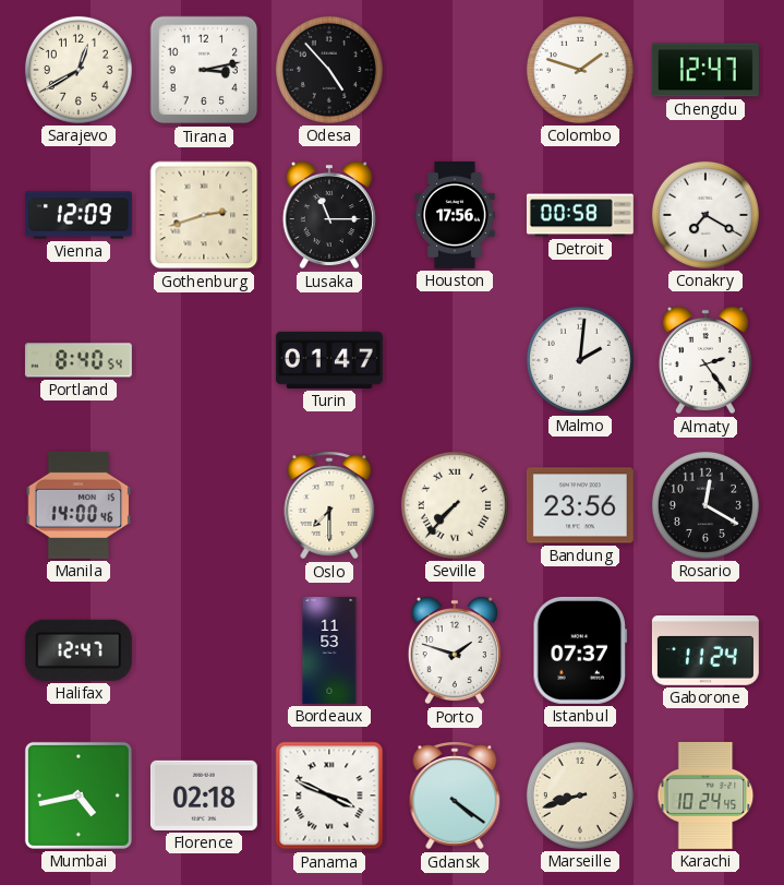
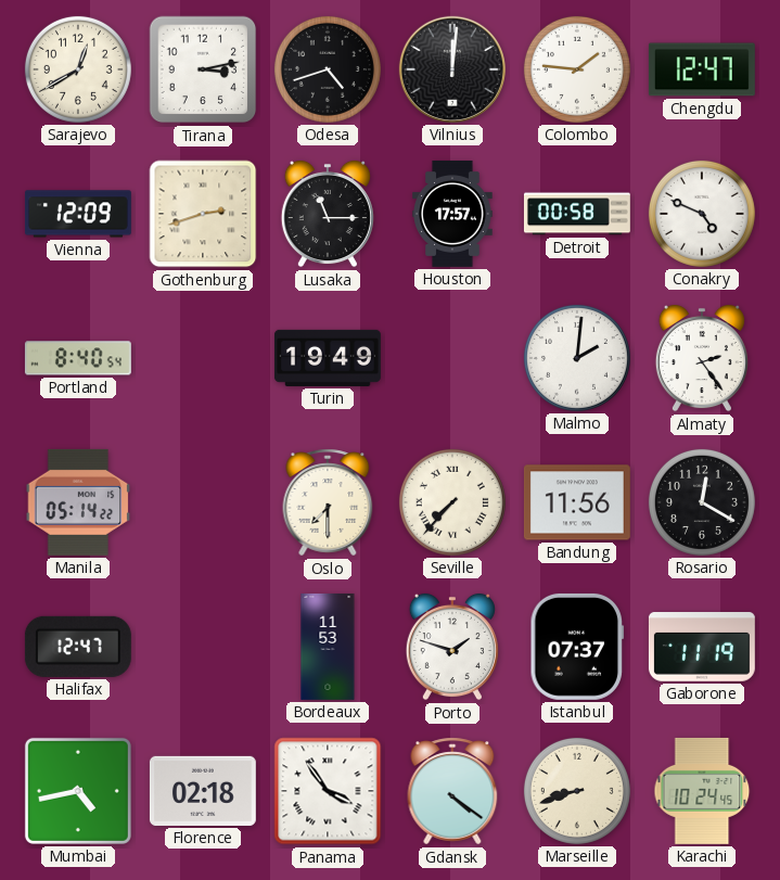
Odesa: 4:53 -> 4:42 (328, 69)
Vilnius: none -> 12:01 (452, 69)
Colombo: 1:48 -> 1:46 (577, 69)
Houston: 17:56 -> 17:57 (452, 214)
Conakry: 7:20 -> 4:49 (702, 214)
Turin: 01:47 -> 19:49 (328, 358)
Manila: 14:00 -> 05:14 (78, 502)
Bandung: 23:56 -> 11:56 (577, 502)
Gaborone: 11:24 -> 11:19 (702, 648)
Panama: 3:49 -> 3:54 (328, 791)
